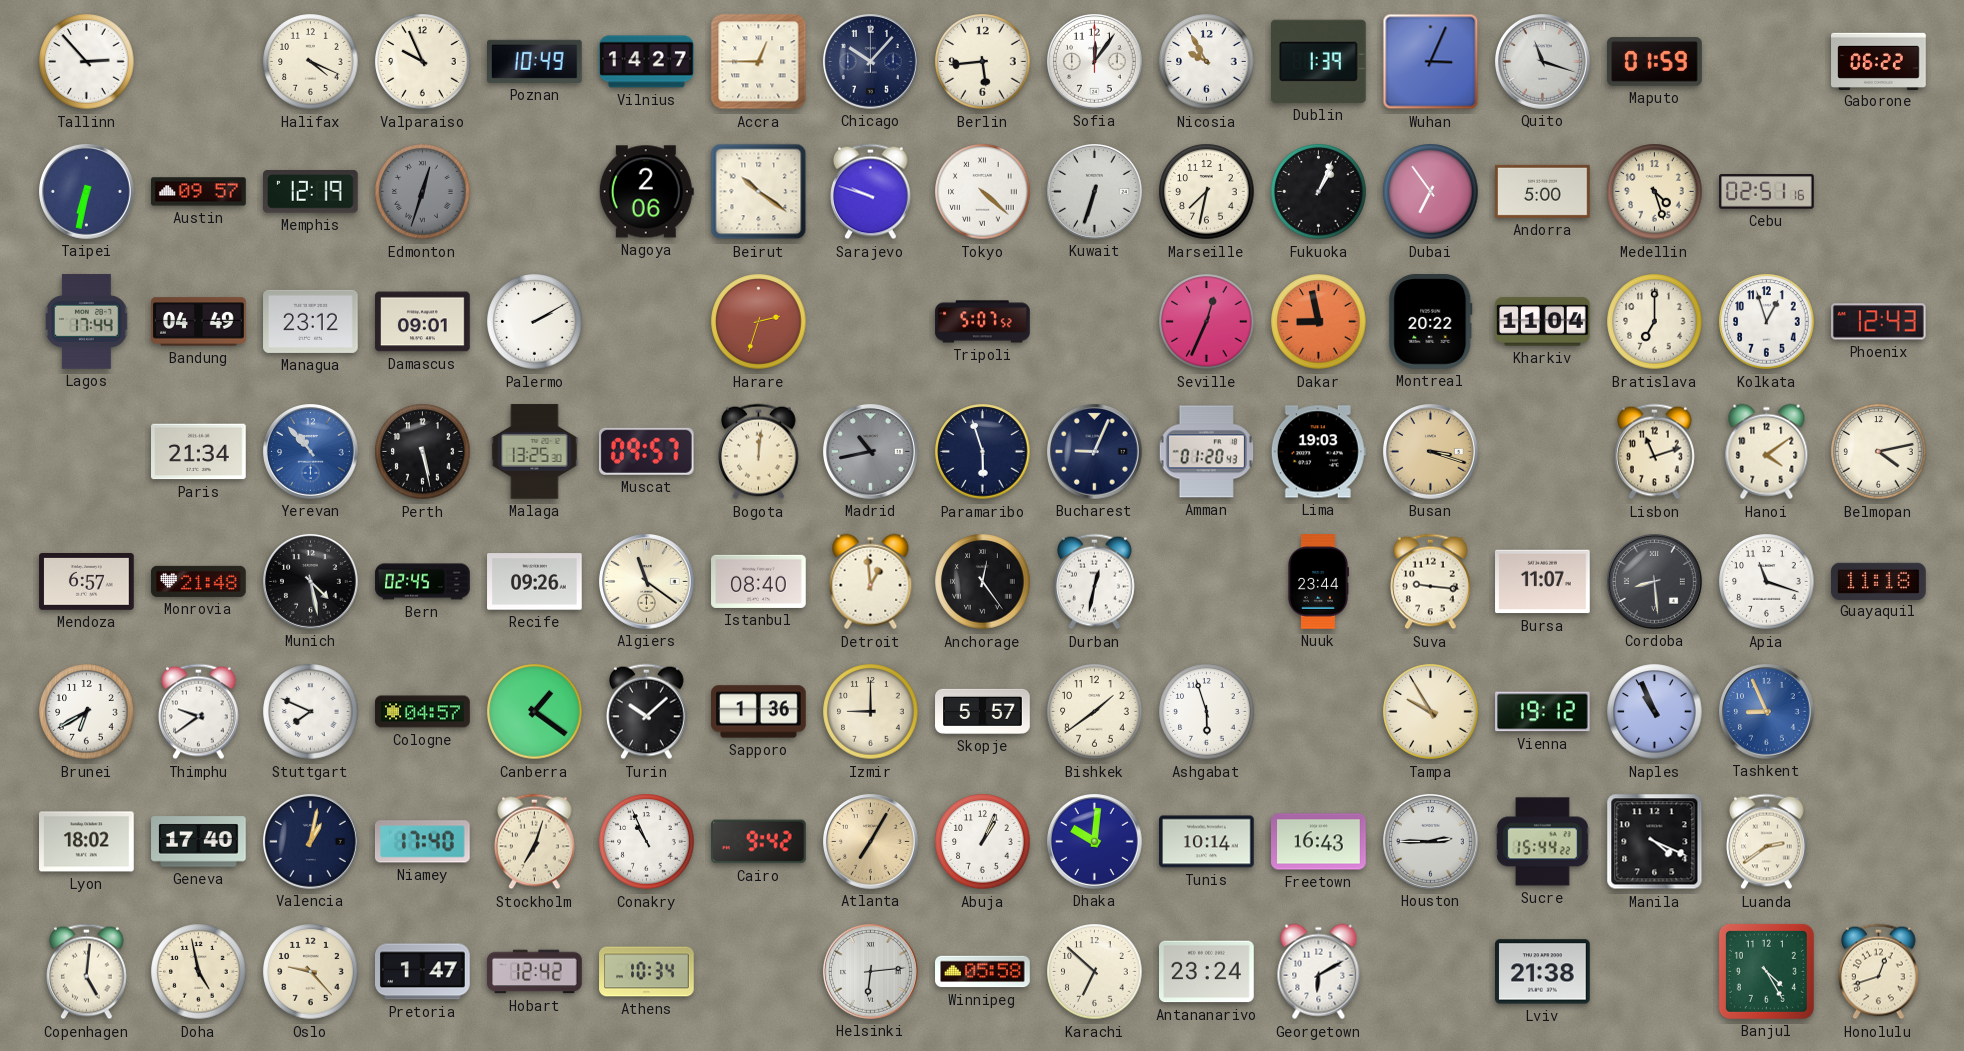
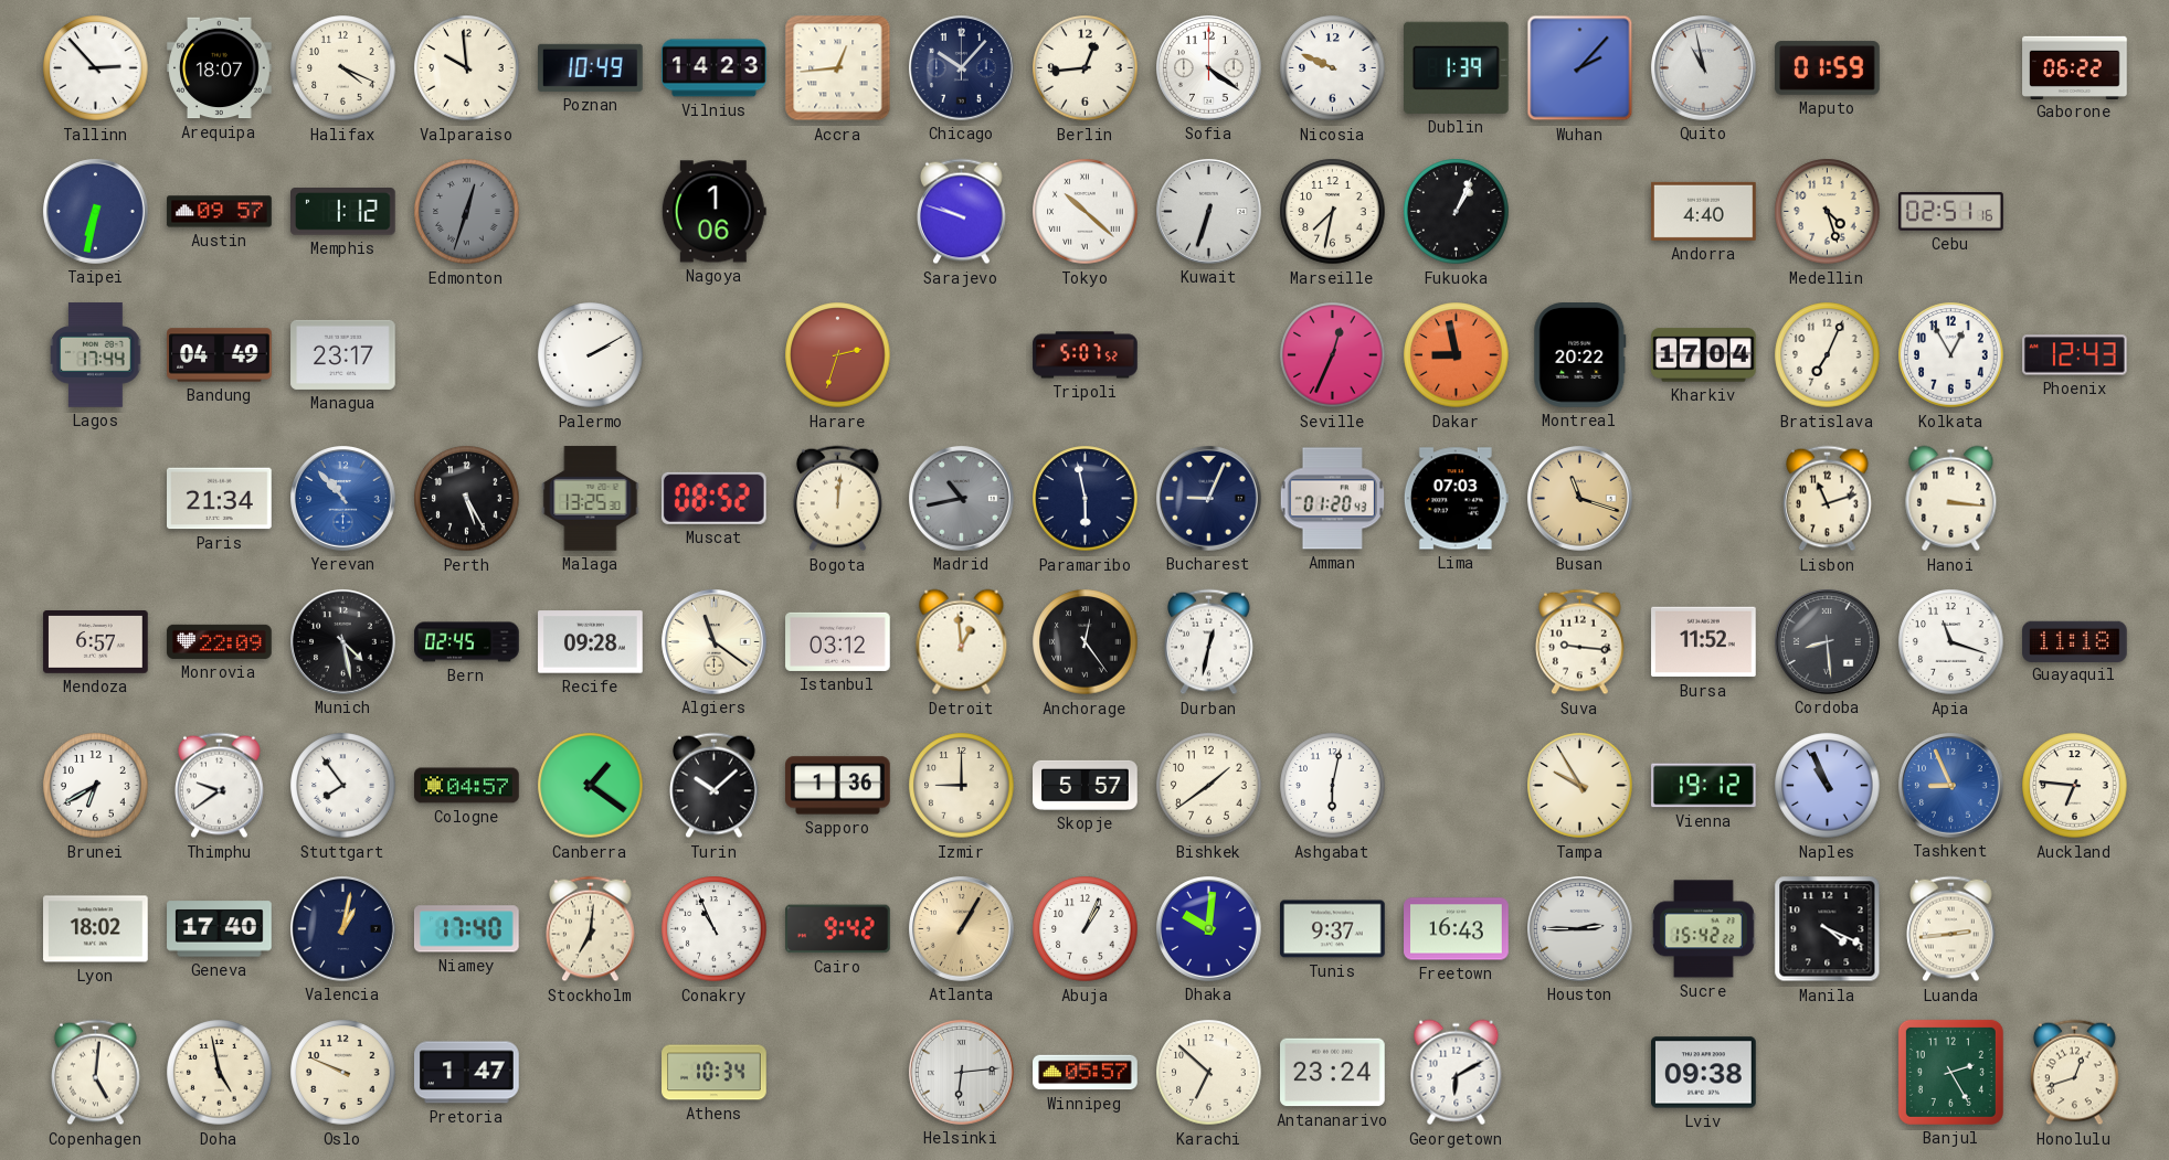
Arequipa: none -> 18:07 (220, 68)
Valparaiso: 9:56 -> 9:59 (467, 68)
Vilnius: 14:27 -> 14:23 (715, 68)
Accra: 12:45 -> 12:44 (838, 68)
Berlin: 5:44 -> 12:44 (1086, 68)
Sofia: 12:06 -> 4:21 (1209, 68)
Nicosia: 9:55 -> 9:49 (1333, 68)
Wuhan: 3:04 -> 2:07 (1580, 68)
Quito: 11:18 -> 10:58 (1704, 68)
Memphis: 12:19 -> 1:12 (343, 212)
Nagoya: 2:06 -> 1:06 (713, 212)
Beirut: 10:21 -> none (759, 192)
Tokyo: 4:22 -> 10:22 (1086, 212)
Dubai: 6:54 -> none (1431, 192)
Andorra: 5:00 -> 4:40 (1704, 211)
Managua: 23:12 -> 23:17 (343, 354)
Damascus: 09:01 -> none (423, 322)
Kharkiv: 11:04 -> 17:04 (1704, 355)
Bratislava: 7:00 -> 7:04 (1828, 355)
Kolkata: 12:57 -> 12:55 (1951, 355)
Perth: 5:28 -> 5:25 (467, 499)
Muscat: 09:57 -> 08:52 (713, 498)
Paramaribo: 5:57 -> 5:58 (1086, 499)
Lima: 19:03 -> 07:03 (1456, 499)
Busan: 3:18 -> 11:18 (1580, 499)
Hanoi: 4:09 -> 3:16 (1951, 499)
Belmopan: 4:13 -> none (1879, 452)
Monrovia: 21:48 -> 22:09 (220, 641)
Recife: 09:26 -> 09:28 (591, 642)
Istanbul: 08:40 -> 03:12 (838, 641)
Nuuk: 23:44 -> none (1318, 582)
Bursa: 11:07 -> 11:52 (1704, 642)
Stuttgart: 7:49 -> 7:54 (343, 786)
Ashgabat: 5:57 -> 6:02 (1333, 786)
Auckland: none -> 6:46 (2075, 786)
Stockholm: 7:03 -> 7:01 (591, 929)
Atlanta: 7:05 -> 1:05 (962, 929)
Tunis: 10:14 -> 9:37 (1333, 929)
Sucre: 15:44 -> 15:42 (1704, 929)
Luanda: 2:39 -> 2:44 (1951, 929)
Oslo: 9:23 -> 9:49 (343, 1073)
Hobart: 12:42 -> none (535, 972)
Winnipeg: 05:58 -> 05:57 (1086, 1073)
Lviv: 21:38 -> 09:38 (1704, 1073)
Banjul: 4:25 -> 2:25 (1950, 1072)
